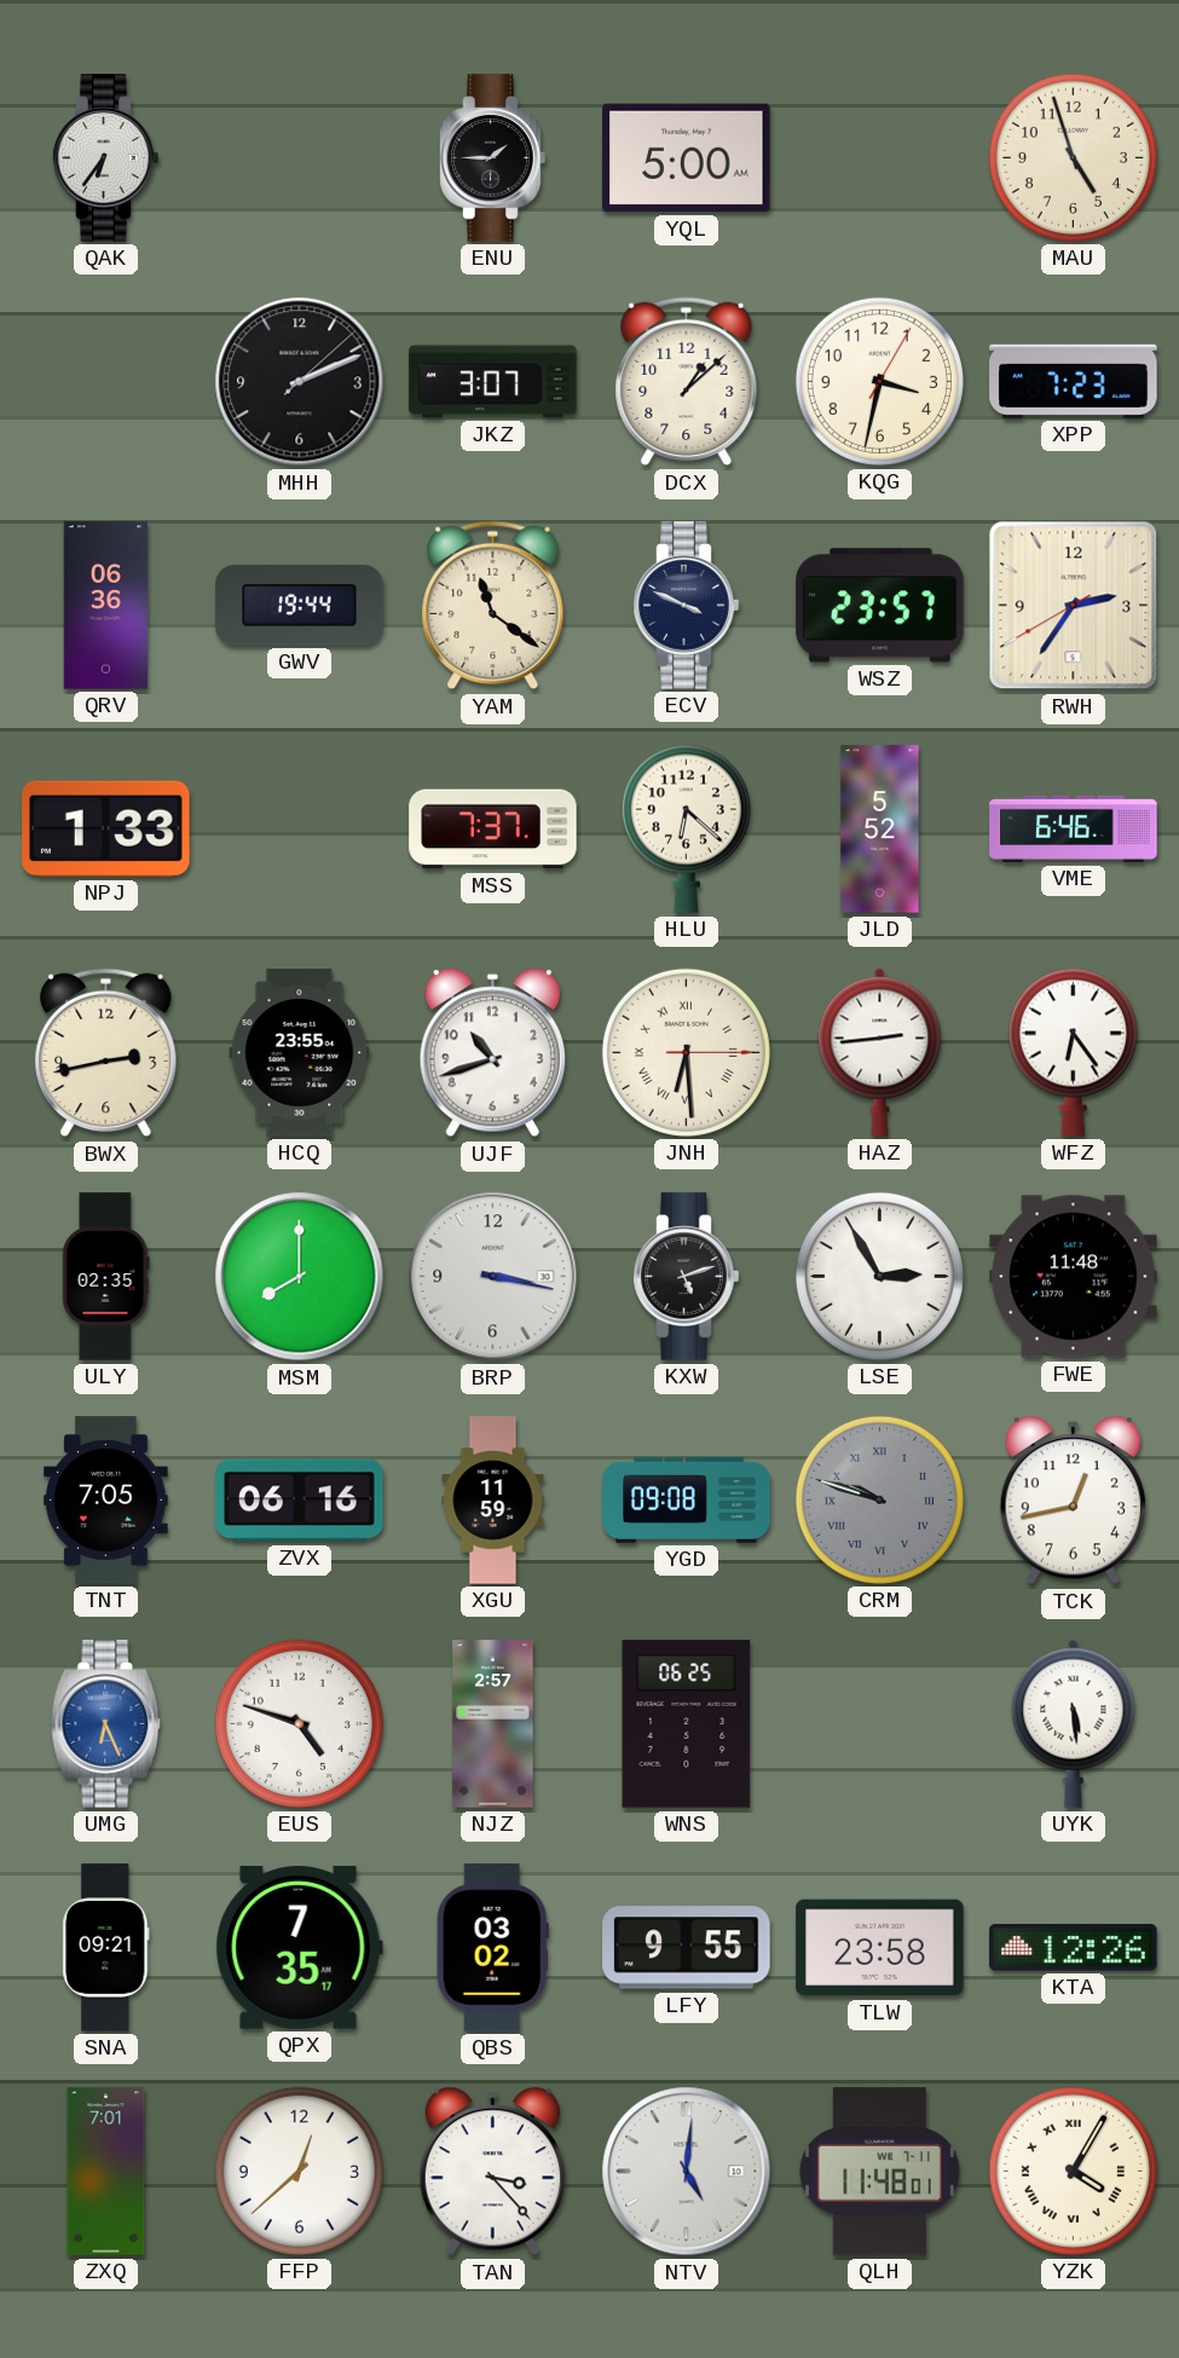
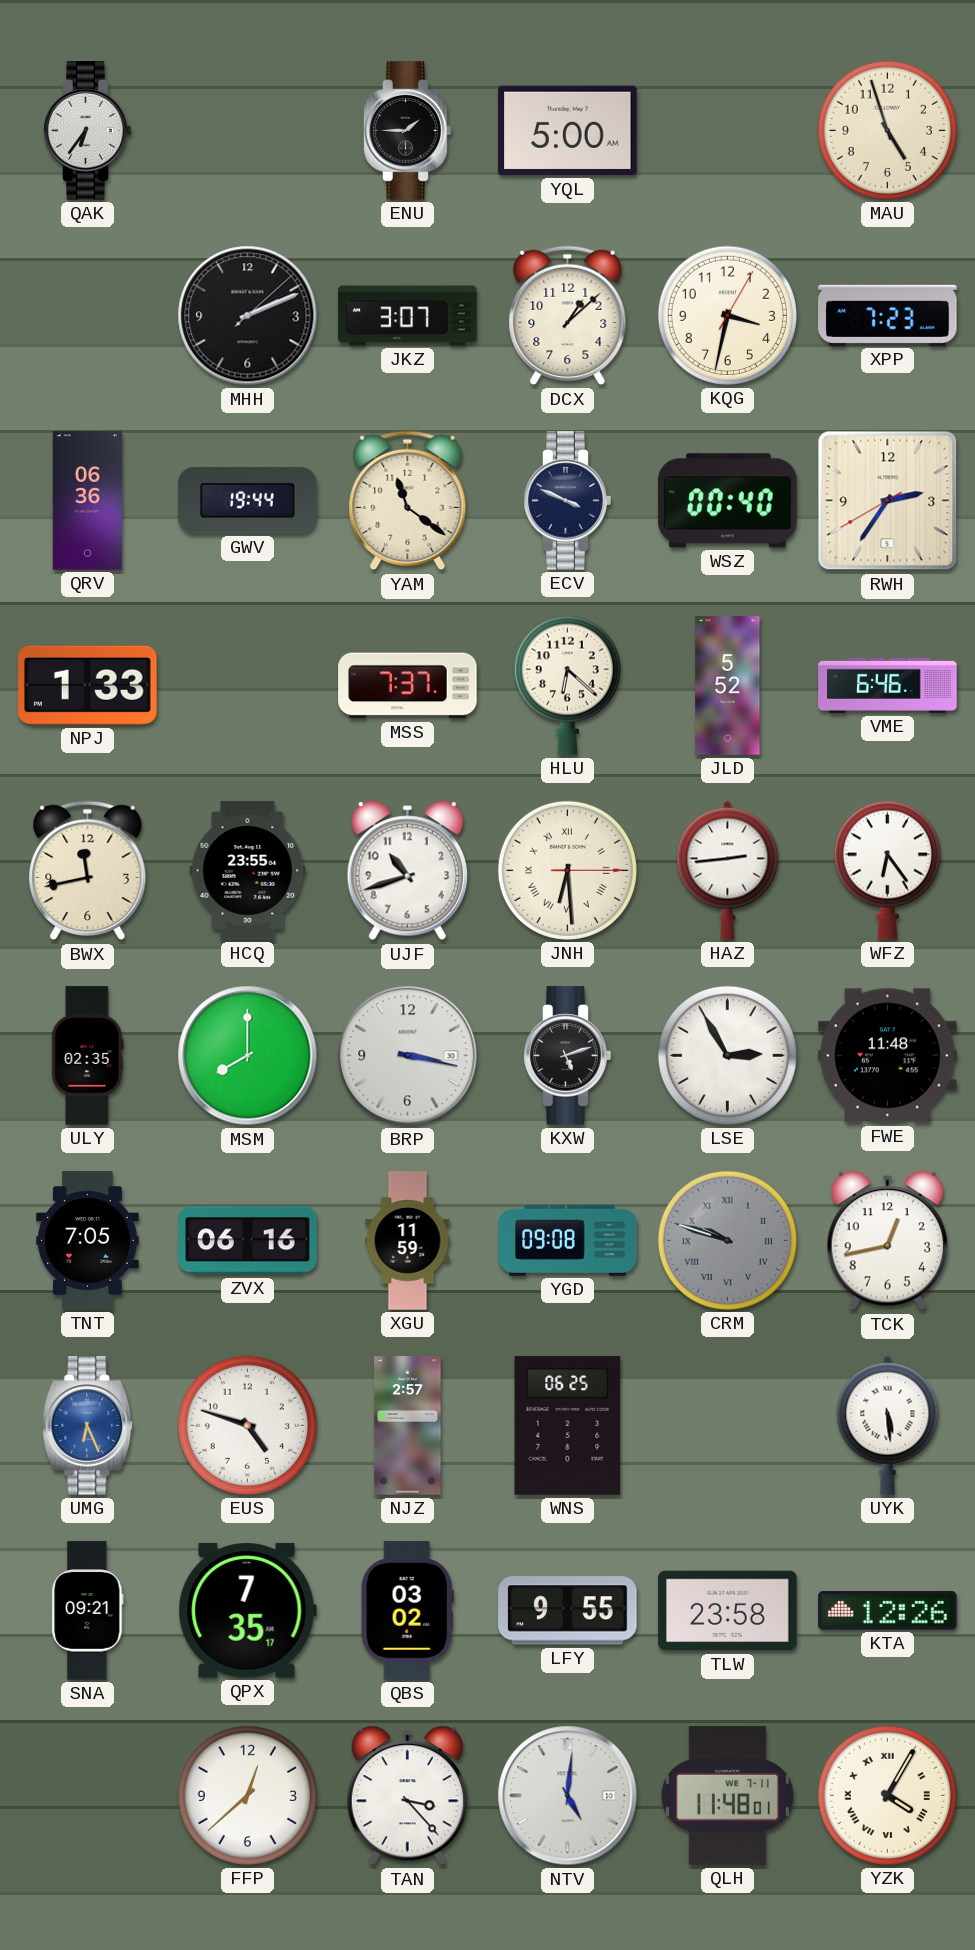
WSZ: 23:57 -> 00:40 (728, 501)
BWX: 2:43 -> 11:43 (88, 871)
ZXQ: 7:01 -> none (106, 2172)
